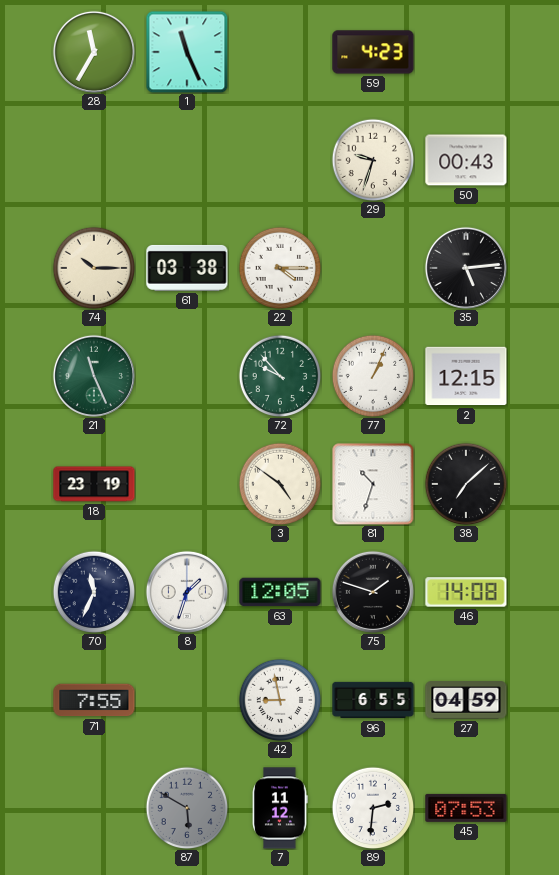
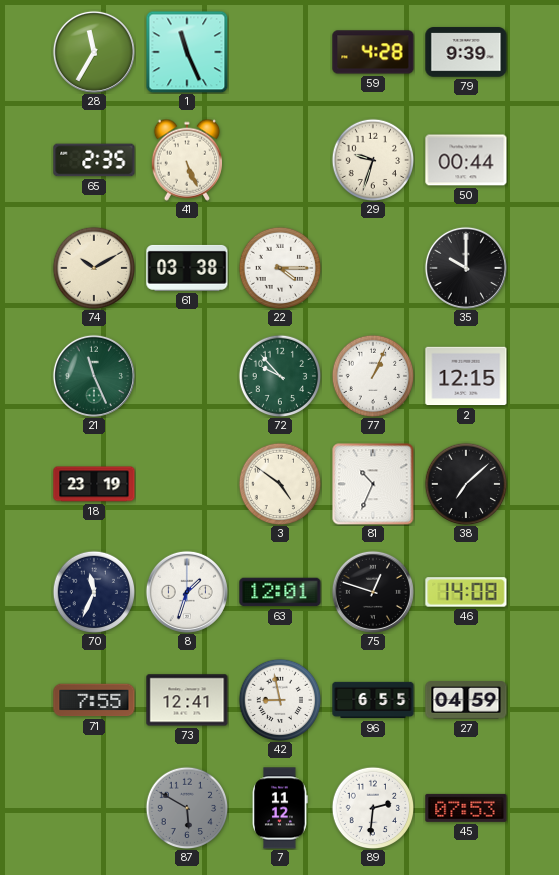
59: 4:23 -> 4:28 (373, 52)
79: none -> 9:39 (466, 52)
65: none -> 2:35 (94, 160)
41: none -> 5:26 (186, 160)
50: 00:43 -> 00:44 (466, 160)
74: 10:15 -> 10:10 (94, 268)
35: 5:14 -> 10:00 (466, 268)
81: 10:33 -> 10:34 (373, 484)
63: 12:05 -> 12:01 (280, 592)
75: 1:48 -> 12:48 (373, 592)
73: none -> 12:41 (187, 700)
